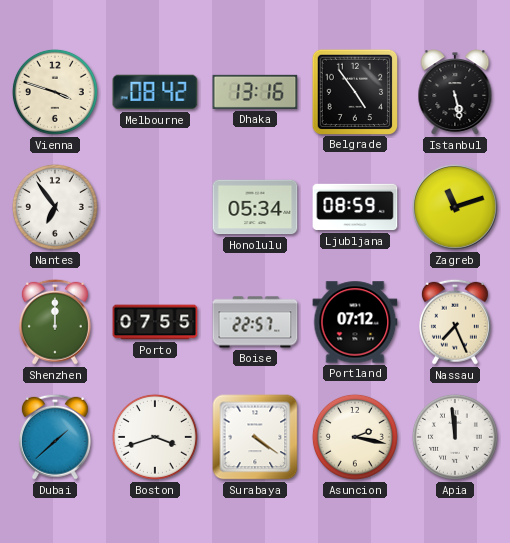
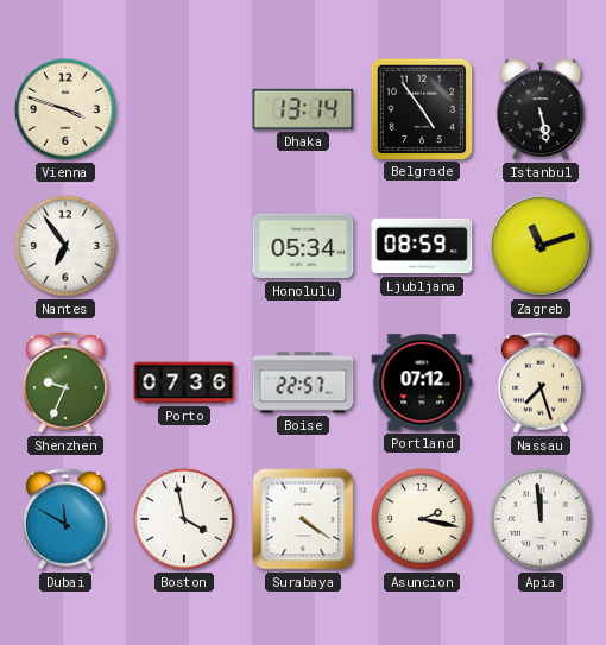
Melbourne: 08:42 -> none (155, 92)
Dhaka: 13:16 -> 13:14 (303, 109)
Shenzhen: 12:00 -> 9:34 (65, 382)
Porto: 07:55 -> 07:36 (184, 382)
Nassau: 7:26 -> 7:27 (541, 382)
Dubai: 1:38 -> 11:50 (65, 519)
Boston: 3:42 -> 3:58 (184, 519)
